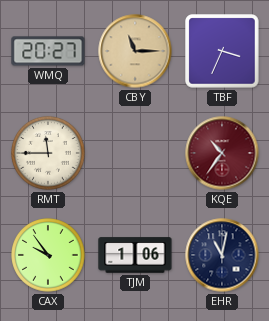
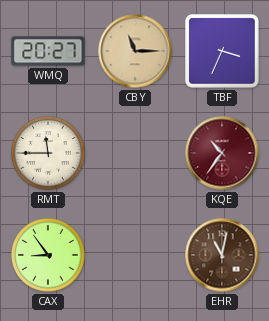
CAX: 9:54 -> 8:54 (48, 255)
TJM: 1:06 -> none (135, 255)
EHR dial: navy -> brown (222, 255)
